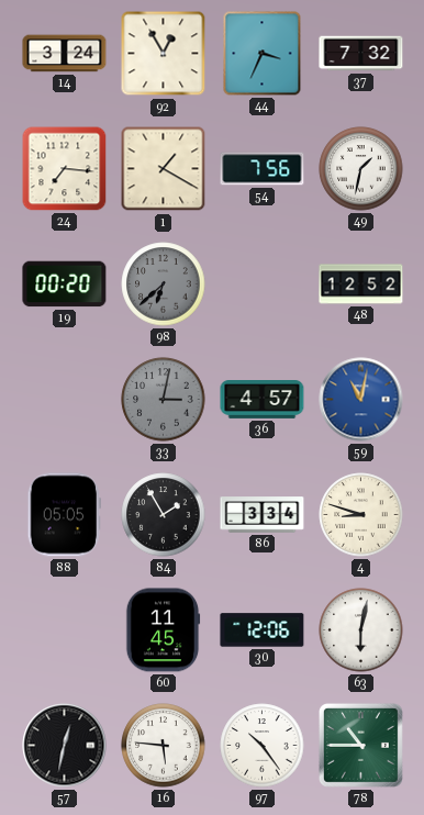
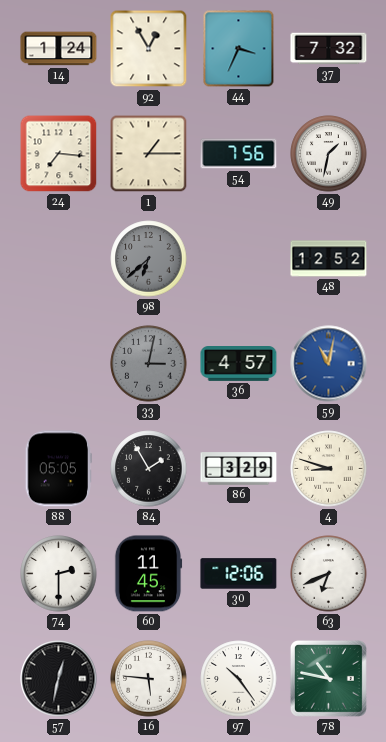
14: 3:24 -> 1:24 (59, 49)
1: 1:20 -> 1:15 (149, 154)
19: 00:20 -> none (65, 284)
86: 3:34 -> 3:29 (239, 469)
74: none -> 2:30 (59, 574)
63: 6:02 -> 6:41 (329, 574)
78: 10:45 -> 10:47 (328, 678)
